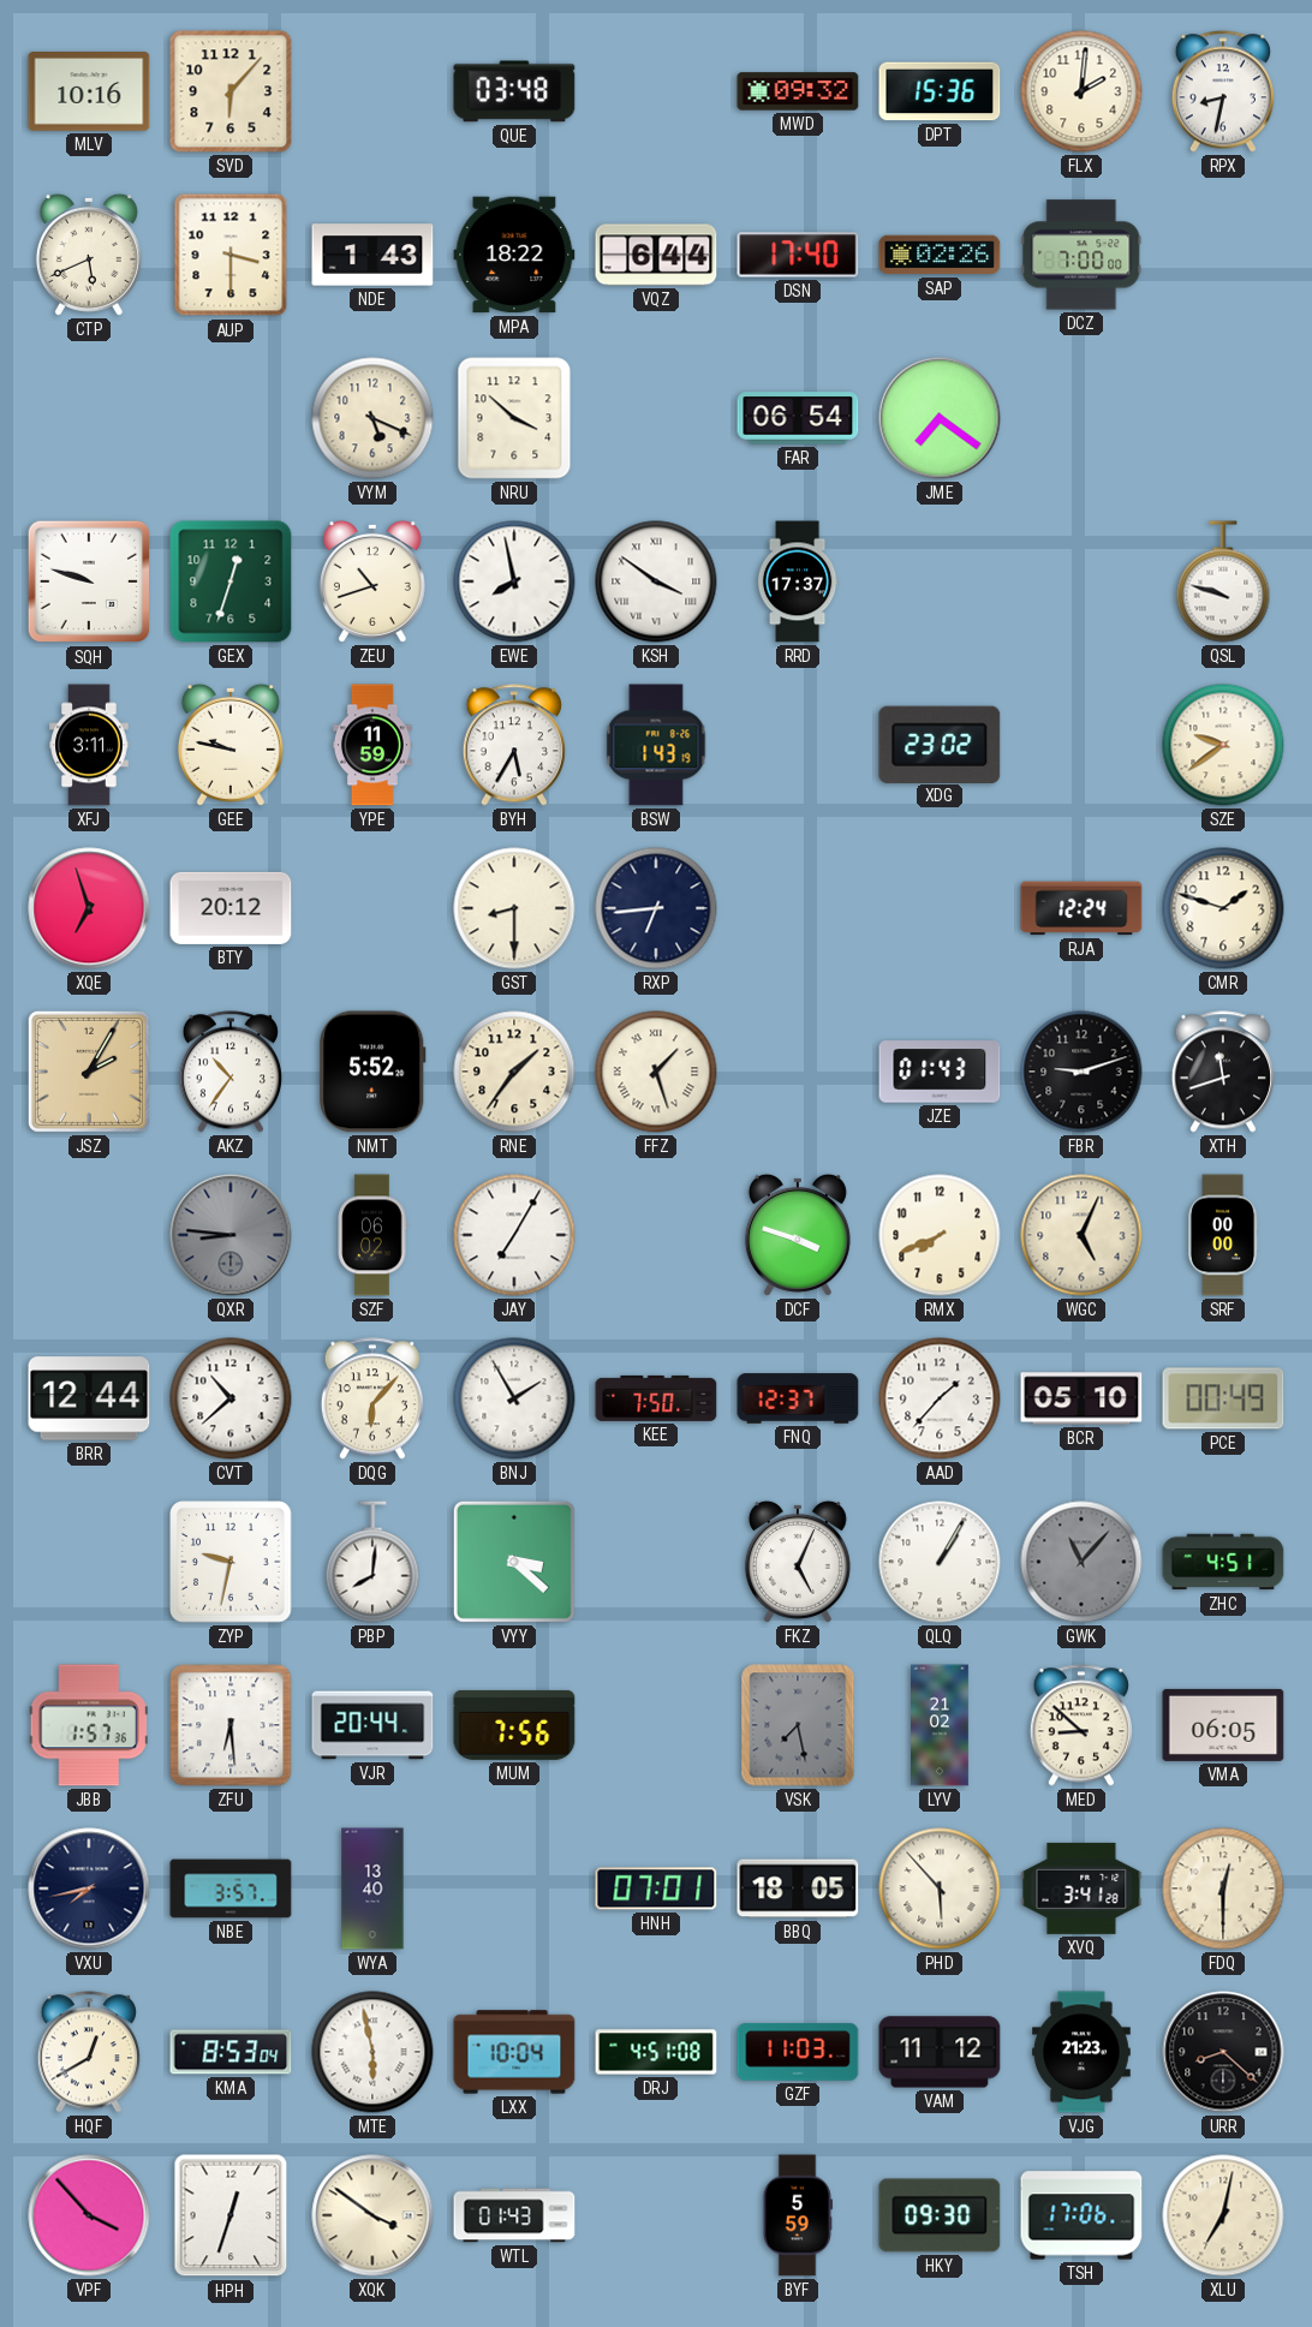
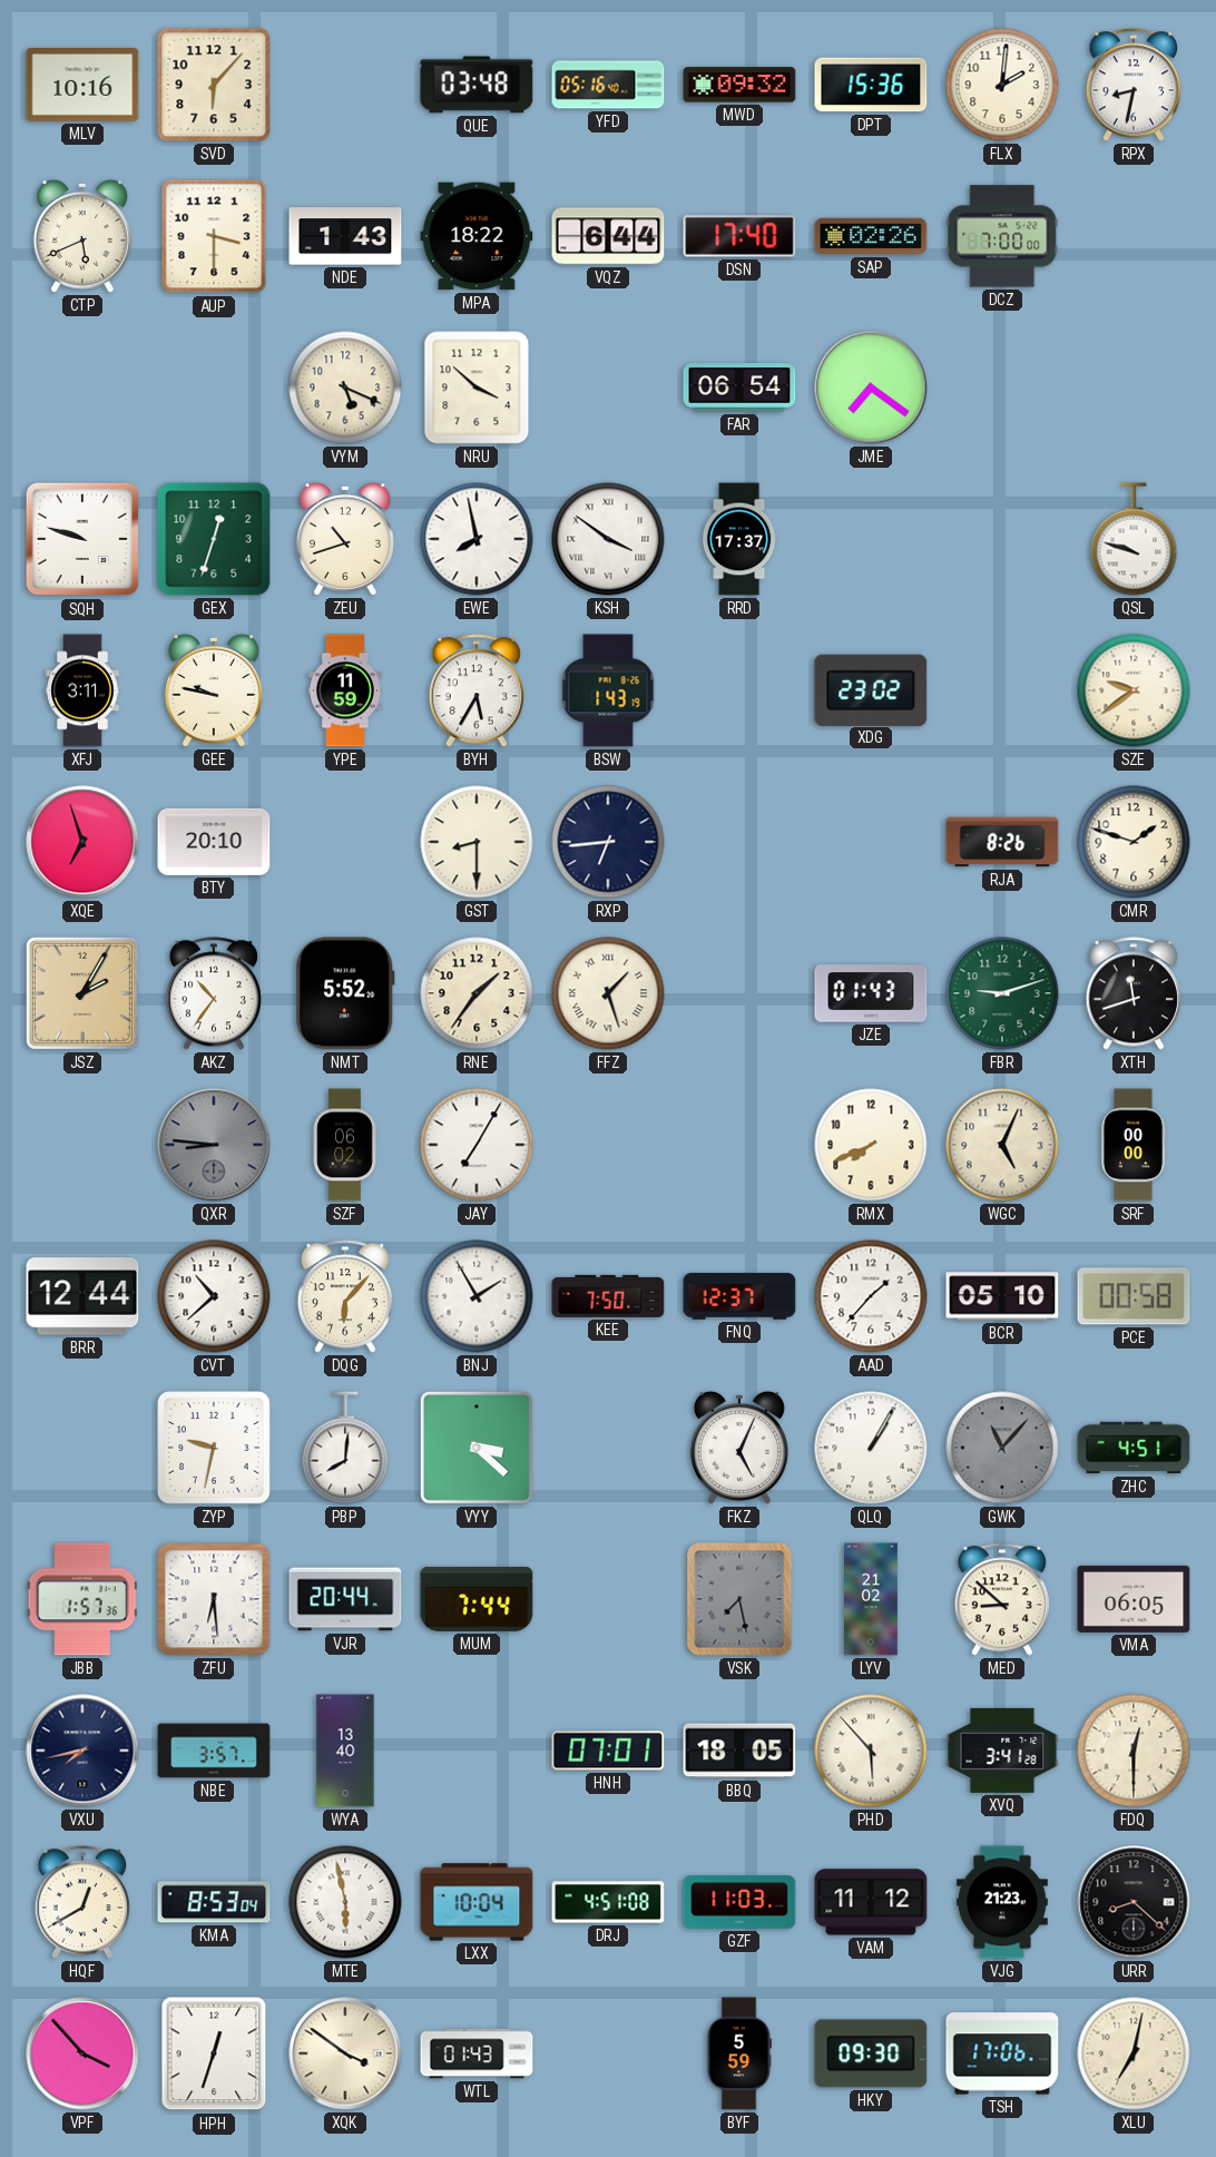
YFD: none -> 05:16 (608, 85)
BTY: 20:12 -> 20:10 (214, 842)
RJA: 12:24 -> 8:26 (1002, 842)
FBR dial: black -> green (1002, 993)
DCF: 3:48 -> none (798, 1235)
PCE: 00:49 -> 00:58 (1134, 1296)
MUM: 7:56 -> 7:44 (477, 1599)
